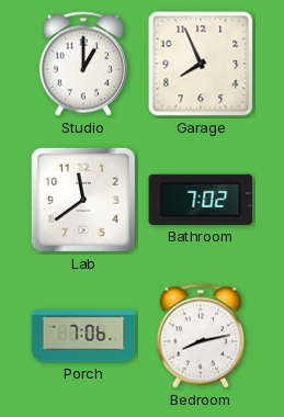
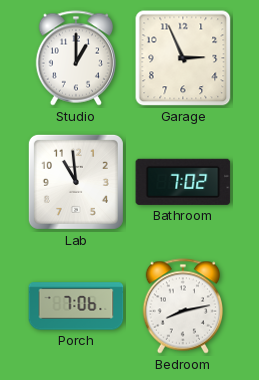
Garage: 7:56 -> 2:56 (183, 58)
Lab: 11:39 -> 10:59 (76, 182)
